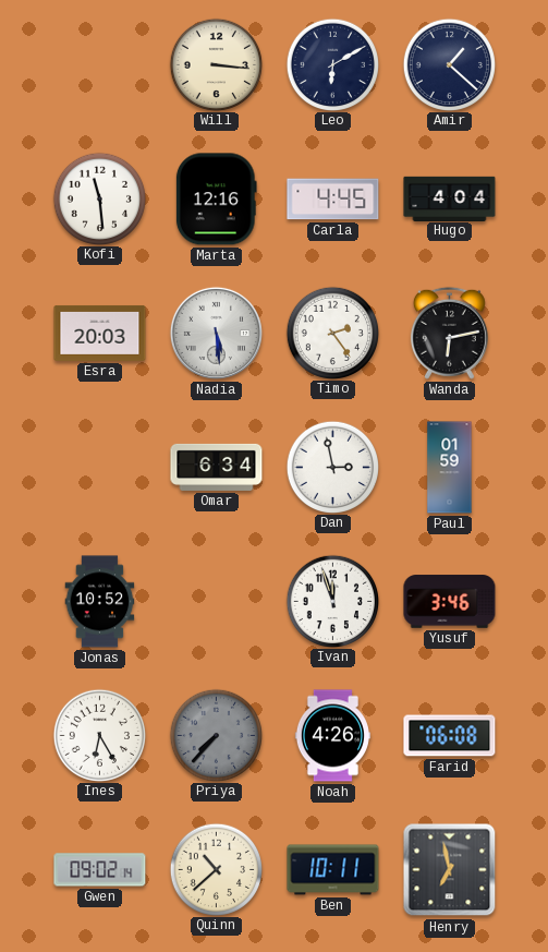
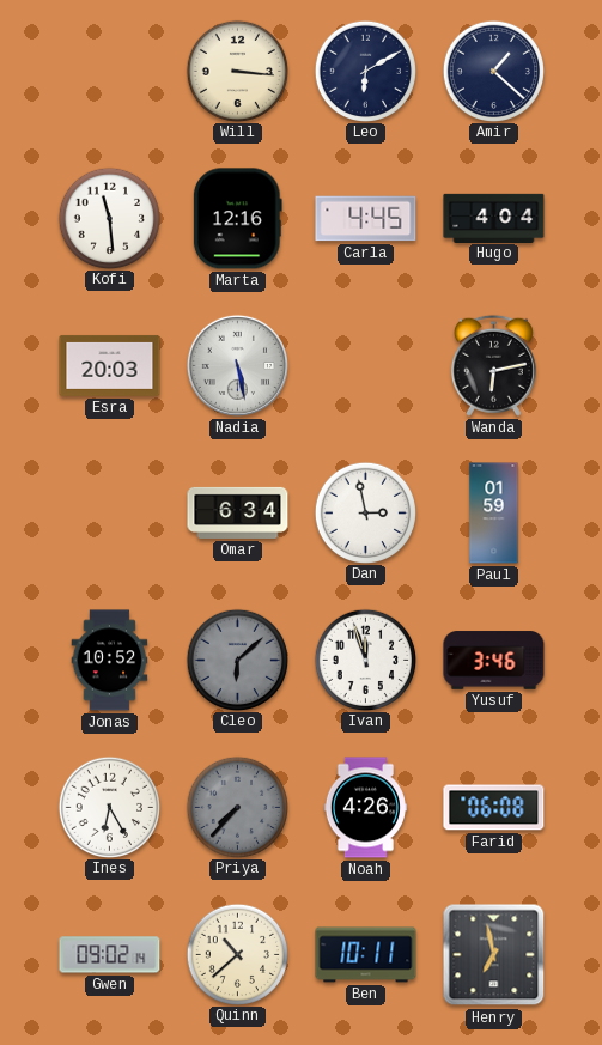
Nadia: 5:29 -> 5:28 (237, 365)
Timo: 2:24 -> none (332, 333)
Cleo: none -> 6:08 (237, 660)
